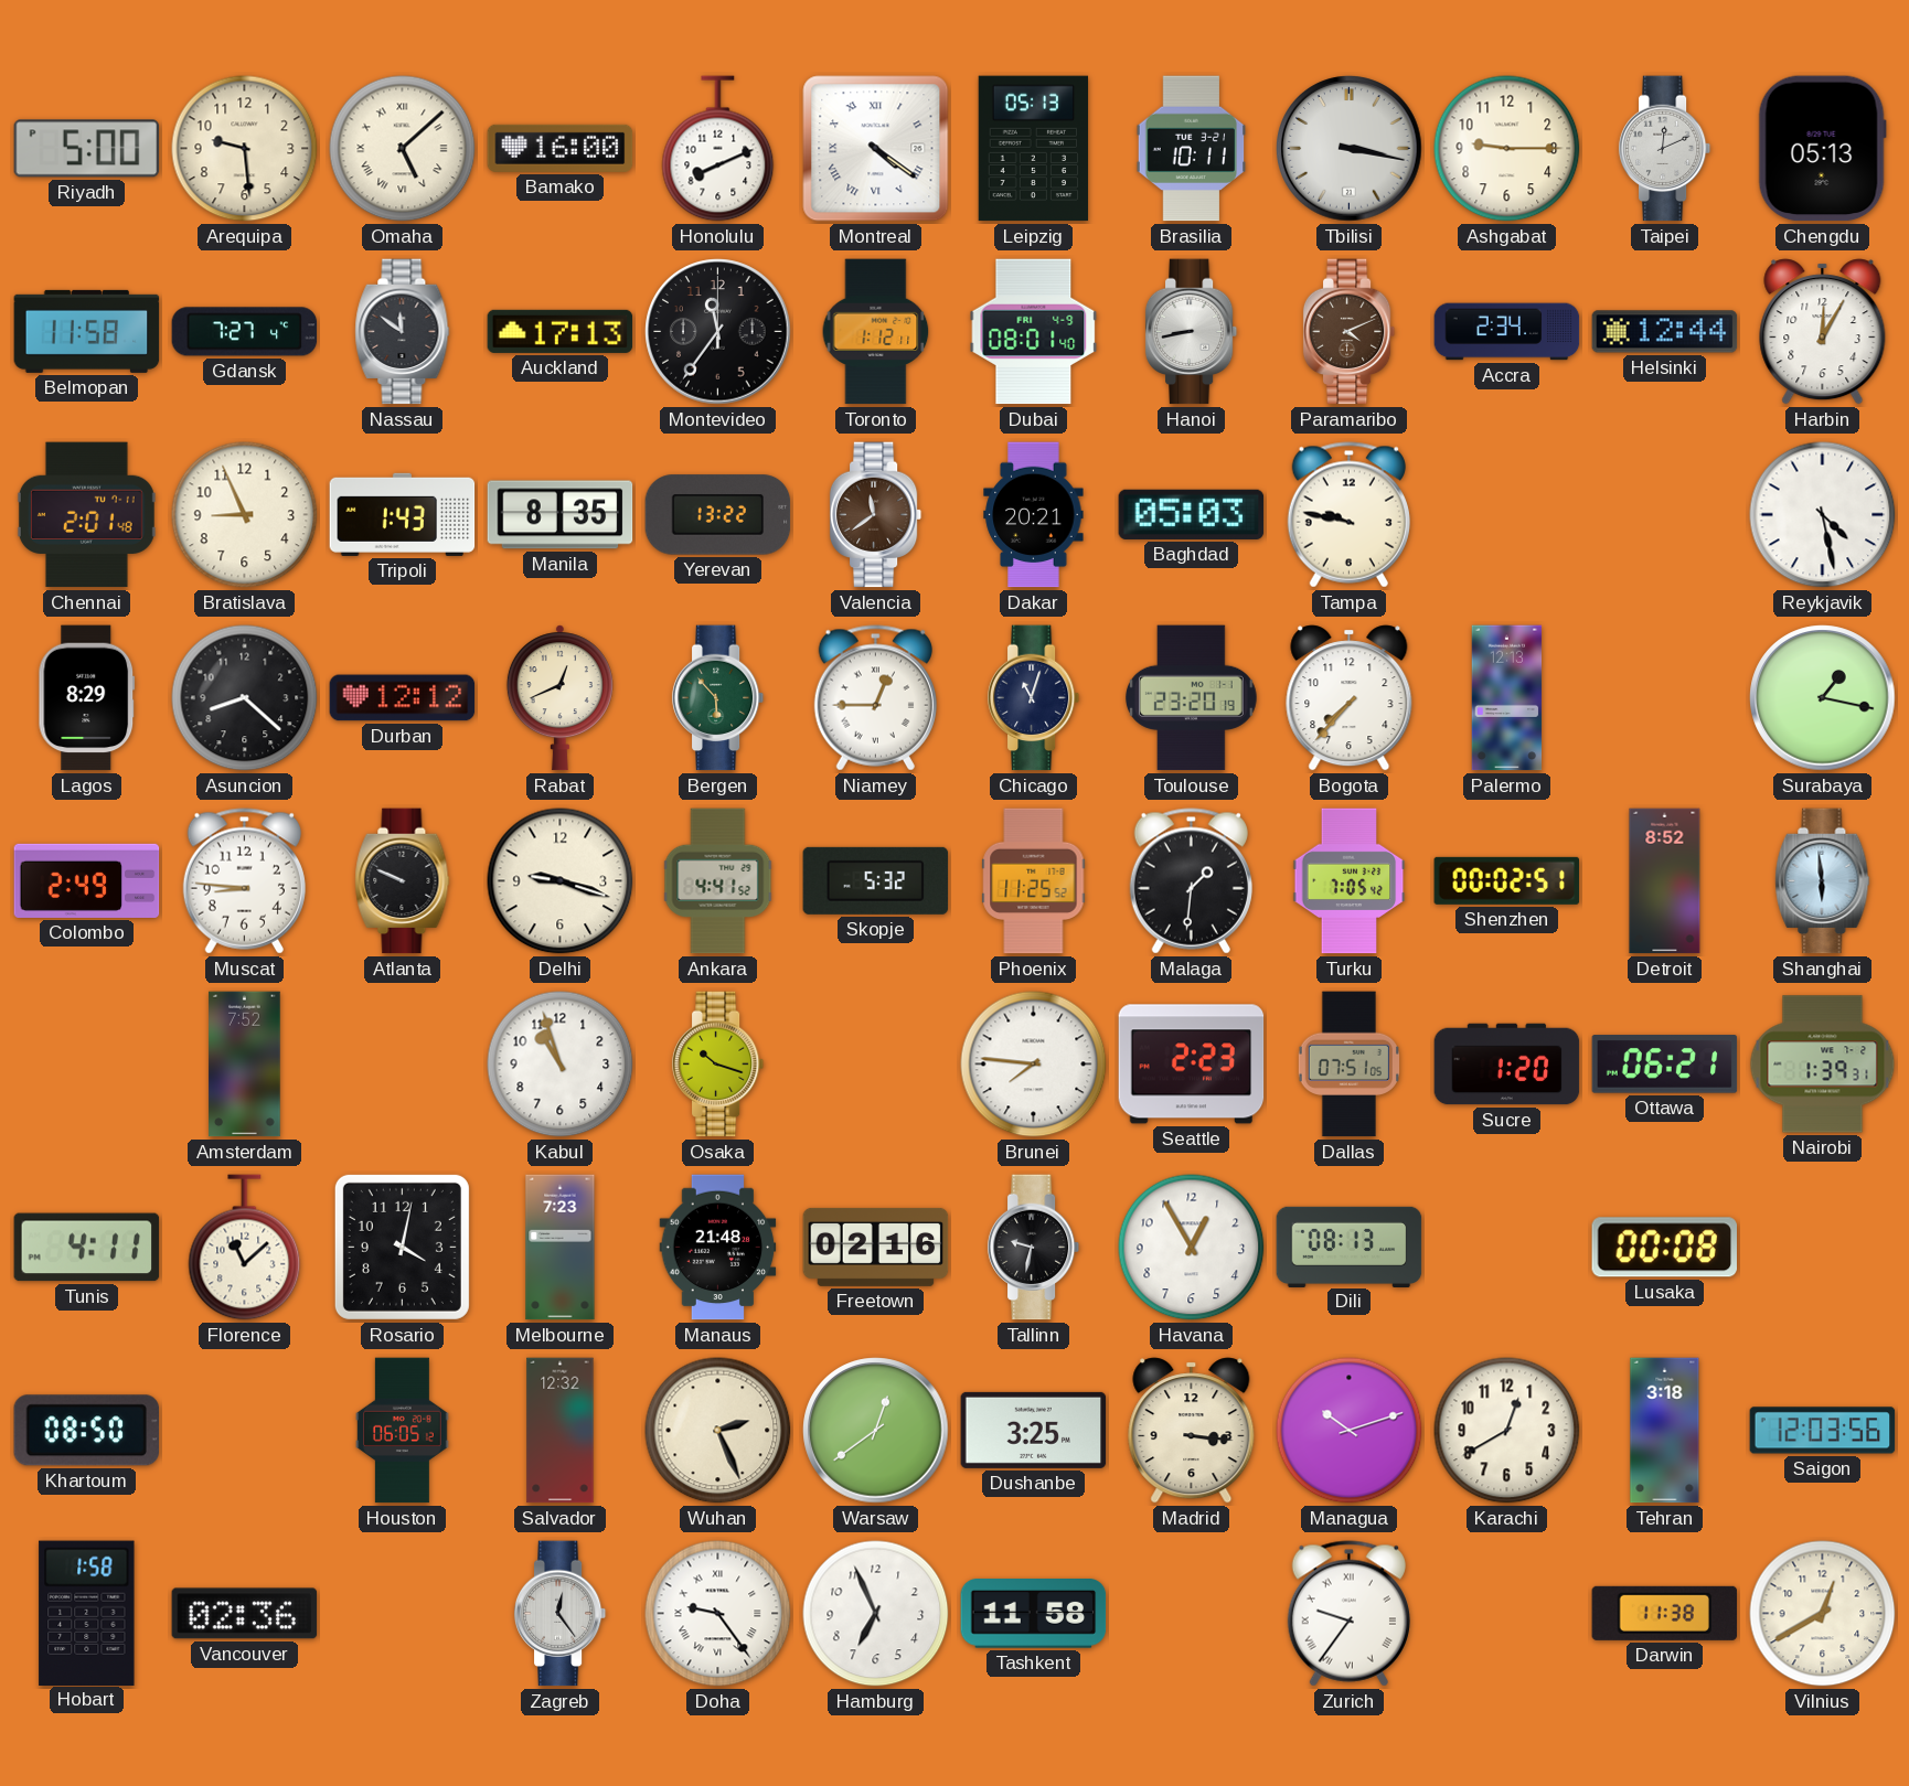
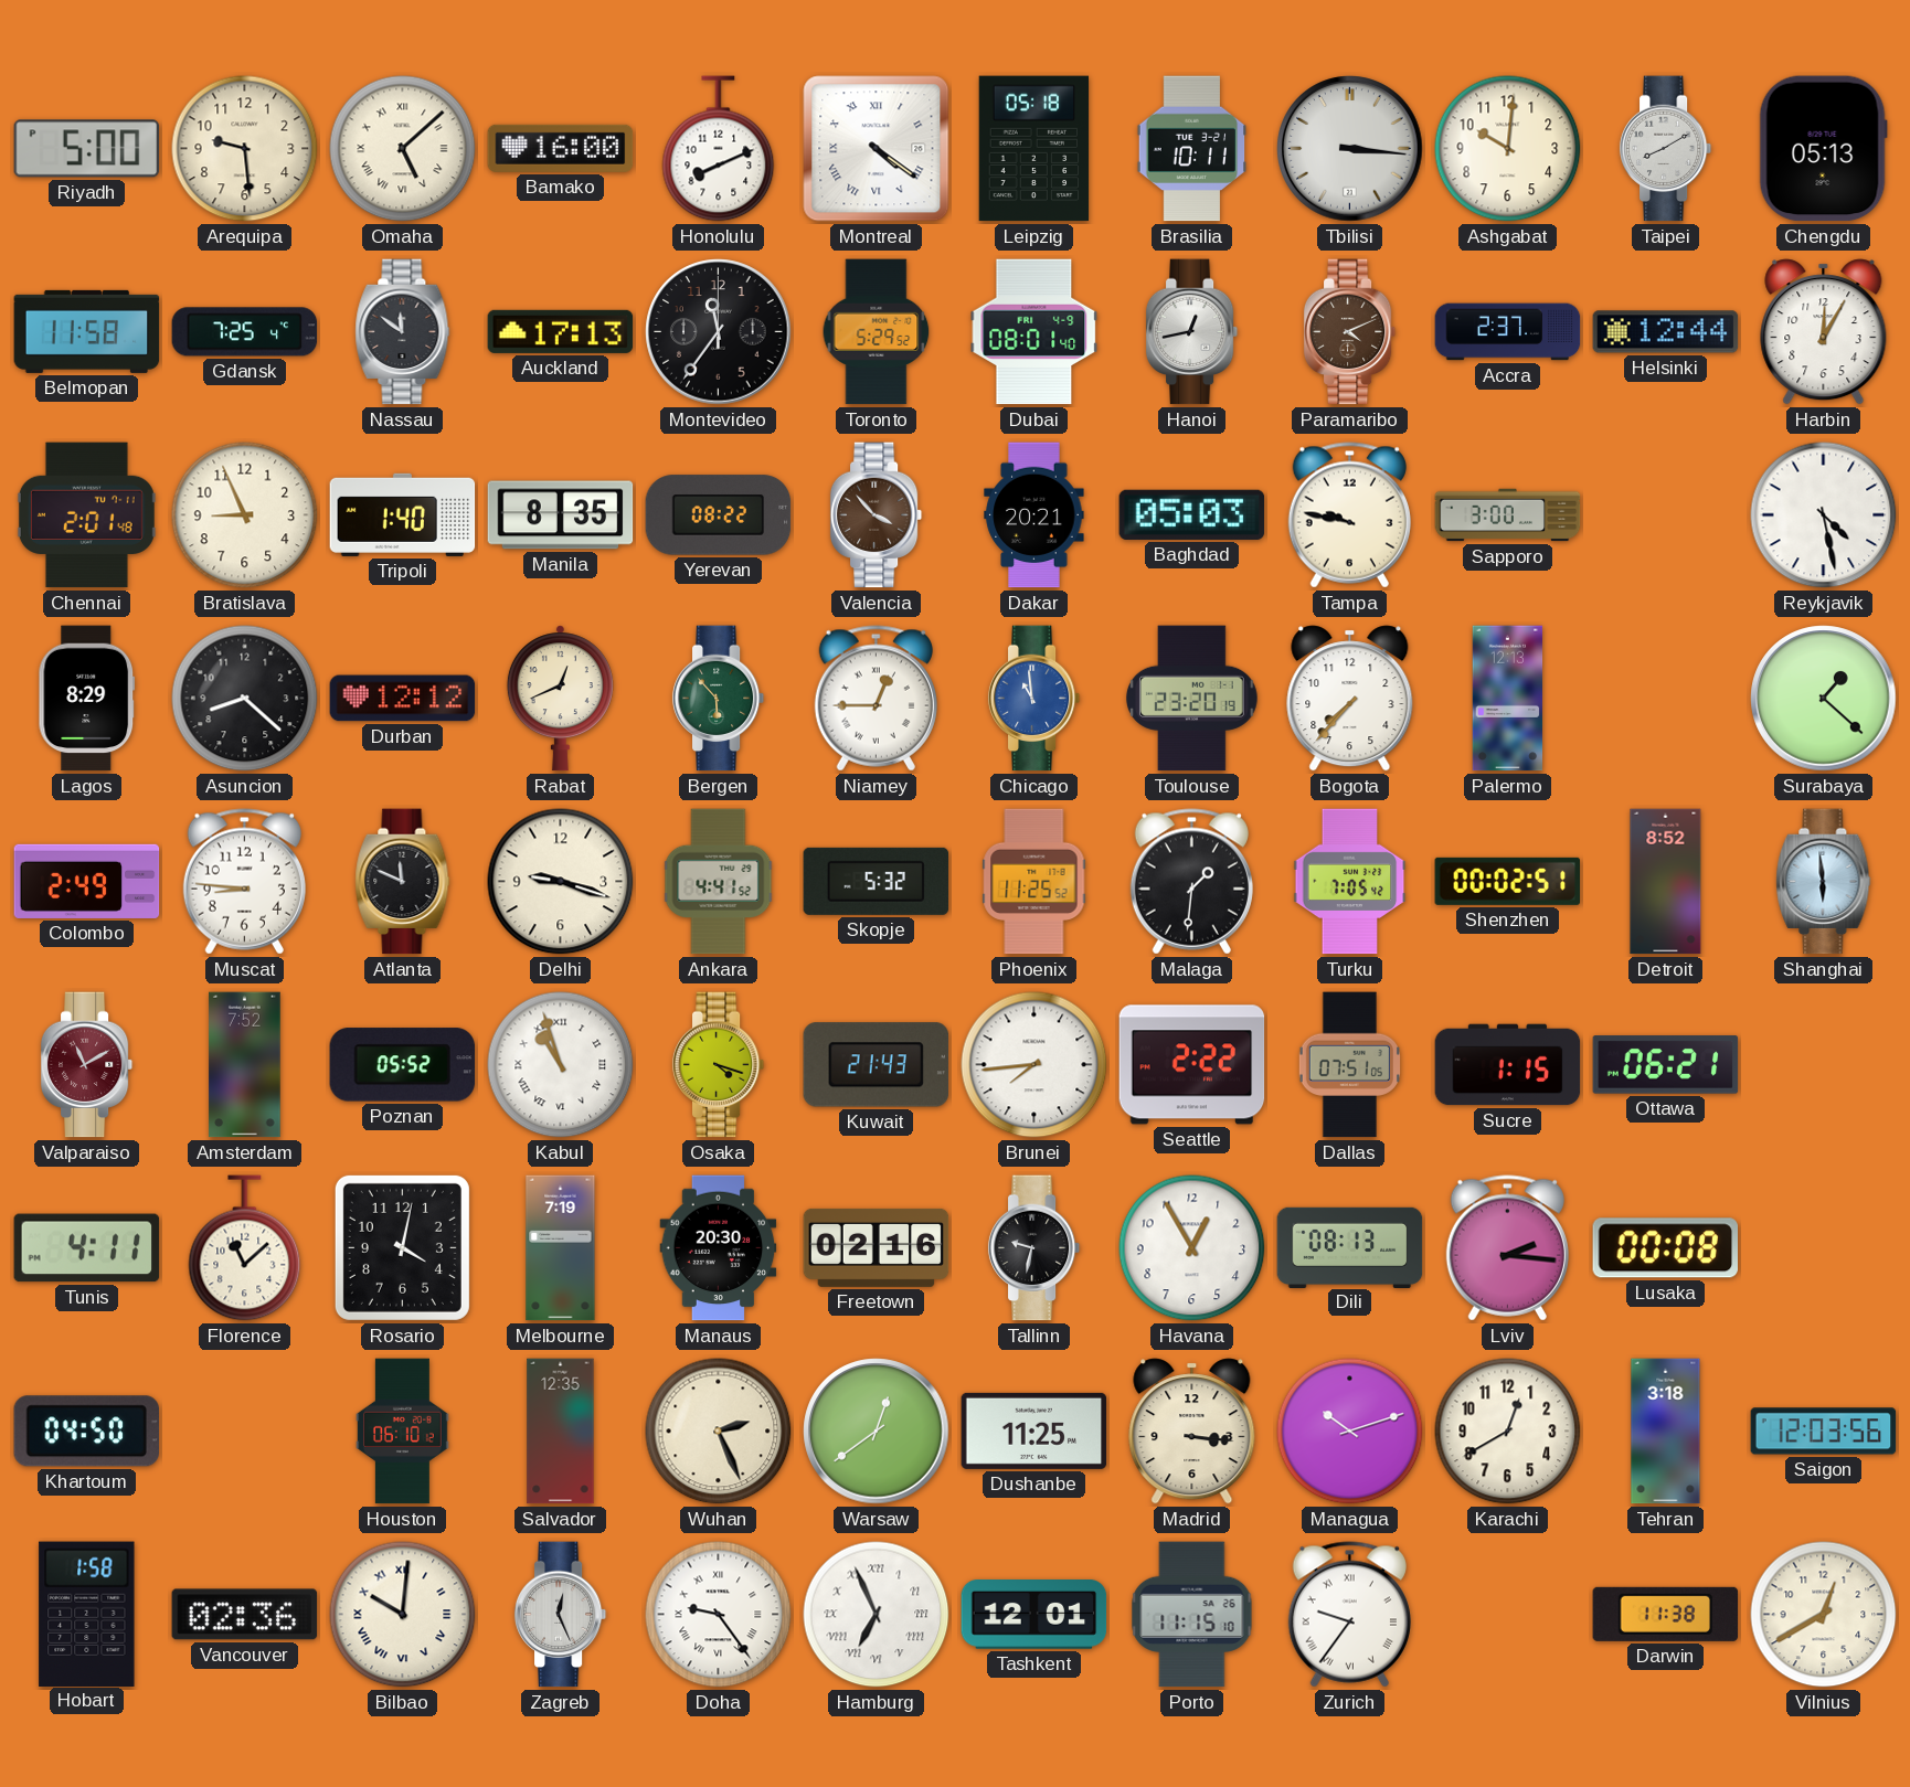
Leipzig: 05:13 -> 05:18 (1034, 149)
Tbilisi: 3:17 -> 3:16 (1350, 149)
Ashgabat: 9:15 -> 10:01 (1508, 149)
Taipei: 12:11 -> 8:10 (1666, 149)
Gdansk: 7:27 -> 7:25 (245, 332)
Toronto: 1:12 -> 5:29 (877, 332)
Hanoi: 8:43 -> 12:43 (1192, 332)
Accra: 2:34 -> 2:37 (1508, 332)
Tripoli: 1:43 -> 1:40 (403, 514)
Yerevan: 13:22 -> 08:22 (719, 515)
Valencia: 11:39 -> 3:53 (877, 515)
Sapporo: none -> 3:00 (1508, 515)
Chicago: 11:03 -> 10:59 (1034, 699)
Chicago dial: navy -> blue (1034, 699)
Surabaya: 1:17 -> 1:22 (1824, 699)
Atlanta: 9:49 -> 11:49 (403, 882)
Valparaiso: none -> 11:10 (87, 1065)
Poznan: none -> 05:52 (403, 1065)
Kabul numerals: Arabic -> Roman (561, 1065)
Osaka: 10:18 -> 4:18 (719, 1065)
Kuwait: none -> 21:43 (877, 1065)
Brunei: 7:46 -> 7:44 (1034, 1065)
Seattle: 2:23 -> 2:22 (1192, 1065)
Sucre: 1:20 -> 1:15 (1508, 1065)
Nairobi: 1:39 -> none (1823, 1065)
Melbourne: 7:23 -> 7:19 (561, 1248)
Manaus: 21:48 -> 20:30 (719, 1248)
Lviv: none -> 2:16 (1507, 1248)
Khartoum: 08:50 -> 04:50 (86, 1432)
Houston: 06:05 -> 06:10 (403, 1432)
Salvador: 12:32 -> 12:35 (561, 1432)
Dushanbe: 3:25 -> 11:25 (1034, 1430)
Bilbao: none -> 10:01 (403, 1615)
Zagreb: 12:24 -> 12:26 (561, 1615)
Hamburg numerals: Arabic -> Roman (877, 1615)
Tashkent: 11:58 -> 12:01 (1034, 1615)
Porto: none -> 11:15 (1192, 1615)
